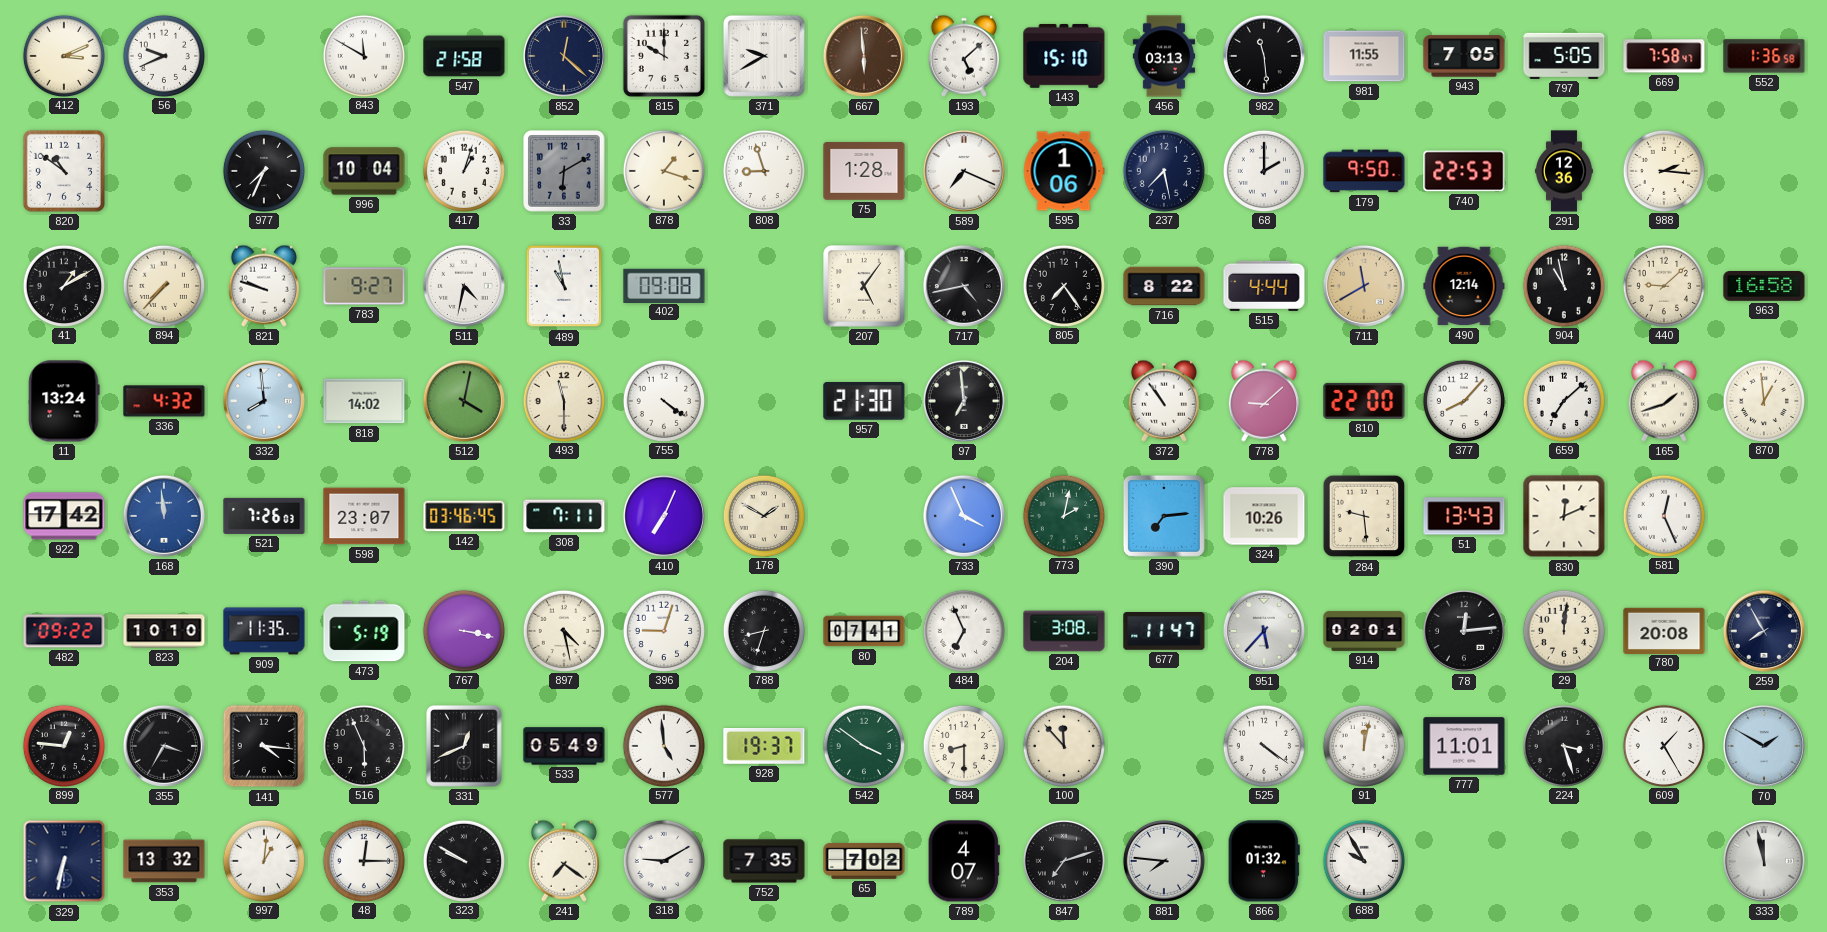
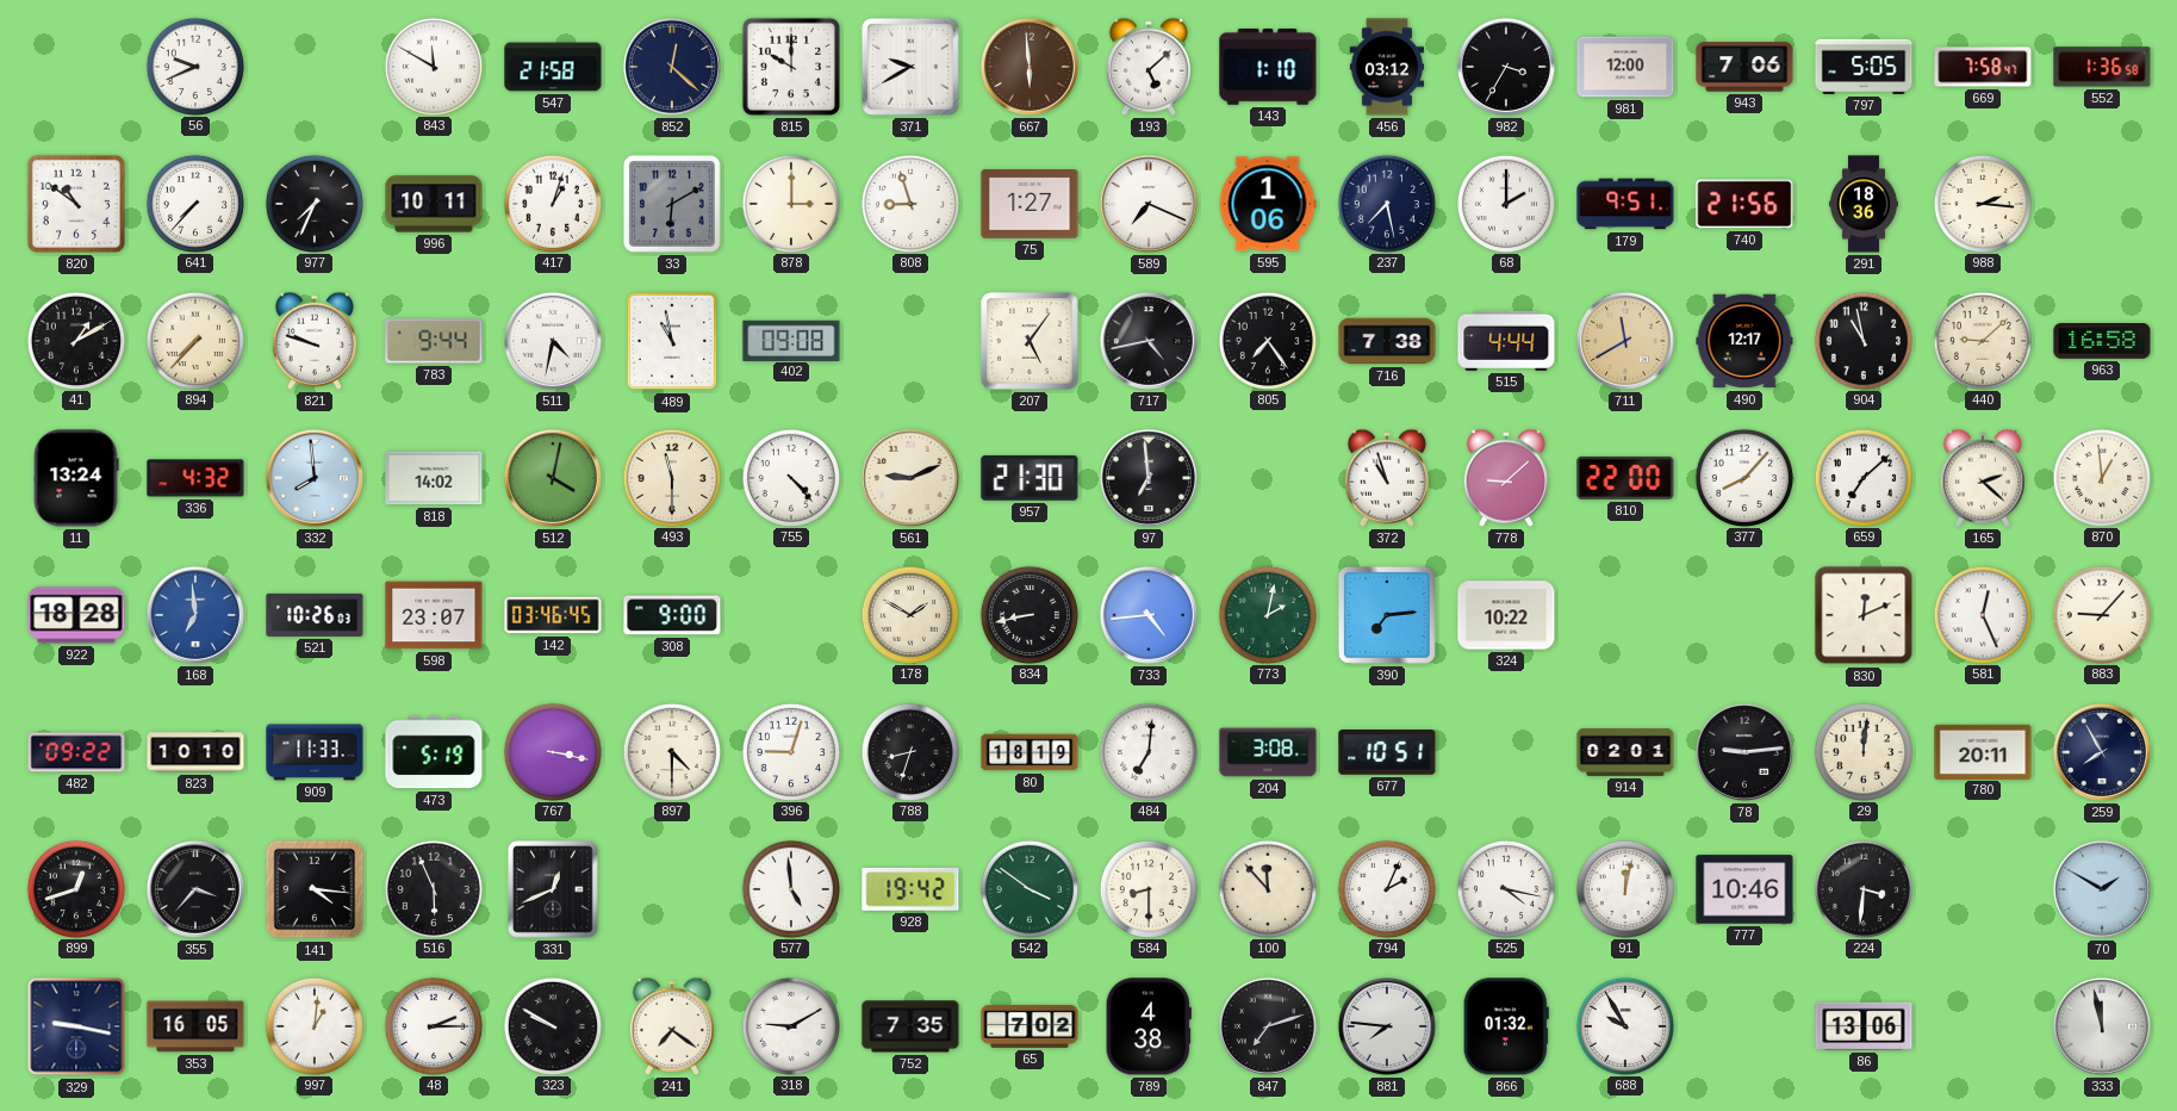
412: 3:11 -> none (63, 55)
143: 15:10 -> 1:10 (1268, 67)
456: 03:13 -> 03:12 (1387, 67)
982: 11:29 -> 3:35 (1506, 67)
981: 11:55 -> 12:00 (1625, 67)
943: 7:05 -> 7:06 (1744, 67)
641: none -> 7:37 (194, 203)
996: 10:04 -> 10:11 (434, 204)
878: 1:18 -> 3:00 (790, 203)
75: 1:28 -> 1:27 (1030, 204)
179: 9:50 -> 9:51 (1625, 204)
740: 22:53 -> 21:56 (1744, 204)
291: 12:36 -> 18:36 (1864, 204)
783: 9:27 -> 9:44 (434, 341)
716: 8:22 -> 7:38 (1387, 341)
490: 12:14 -> 12:17 (1744, 341)
755: 4:21 -> 4:23 (790, 477)
561: none -> 9:11 (910, 478)
372: 10:54 -> 10:57 (1387, 478)
165: 1:42 -> 2:22 (1983, 478)
922: 17:42 -> 18:28 (76, 615)
168: 11:59 -> 6:59 (195, 615)
521: 7:26 -> 10:26 (315, 615)
308: 7:11 -> 9:00 (672, 615)
410: 7:04 -> none (664, 516)
834: none -> 8:43 (1028, 614)
733: 3:56 -> 4:44 (1149, 615)
324: 10:26 -> 10:22 (1506, 615)
284: 9:29 -> none (1364, 516)
51: 13:43 -> none (1464, 516)
883: none -> 9:07 (2101, 614)
909: 11:35 -> 11:33 (315, 752)
897: 4:28 -> 4:30 (671, 751)
80: 07:41 -> 18:19 (1030, 752)
484: 6:56 -> 7:01 (1147, 751)
677: 11:47 -> 10:51 (1387, 753)
951: 5:37 -> none (1264, 631)
78: 12:14 -> 9:14 (1744, 752)
780: 20:08 -> 20:11 (1983, 751)
899: 12:46 -> 12:42 (75, 888)
355: 3:35 -> 3:37 (195, 889)
533: 05:49 -> none (564, 746)
928: 19:37 -> 19:42 (910, 890)
794: none -> 2:04 (1386, 888)
525: 4:21 -> 4:17 (1505, 888)
777: 11:01 -> 10:46 (1744, 889)
224: 3:27 -> 3:31 (1862, 888)
609: 1:25 -> none (1663, 745)
329: 6:32 -> 9:17 (76, 1026)
353: 13:32 -> 16:05 (195, 1026)
48: 12:15 -> 2:15 (433, 1025)
789: 4:07 -> 4:38 (1149, 1026)
86: none -> 13:06 (1864, 1026)
